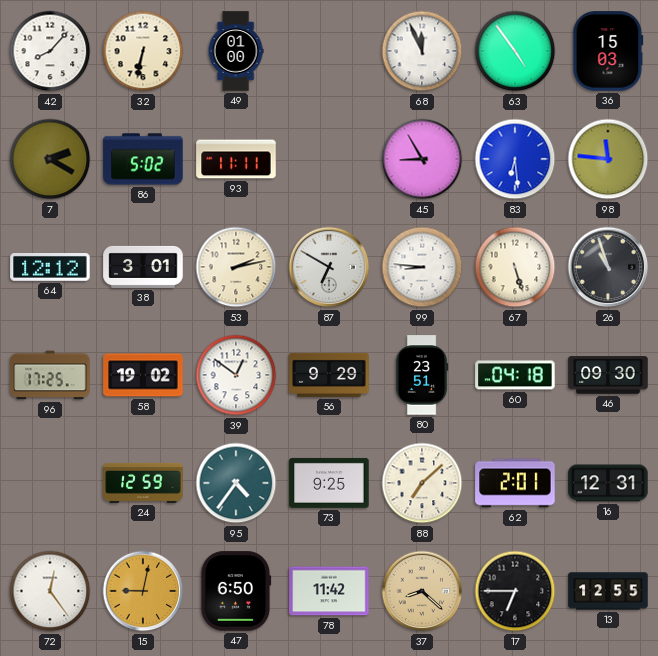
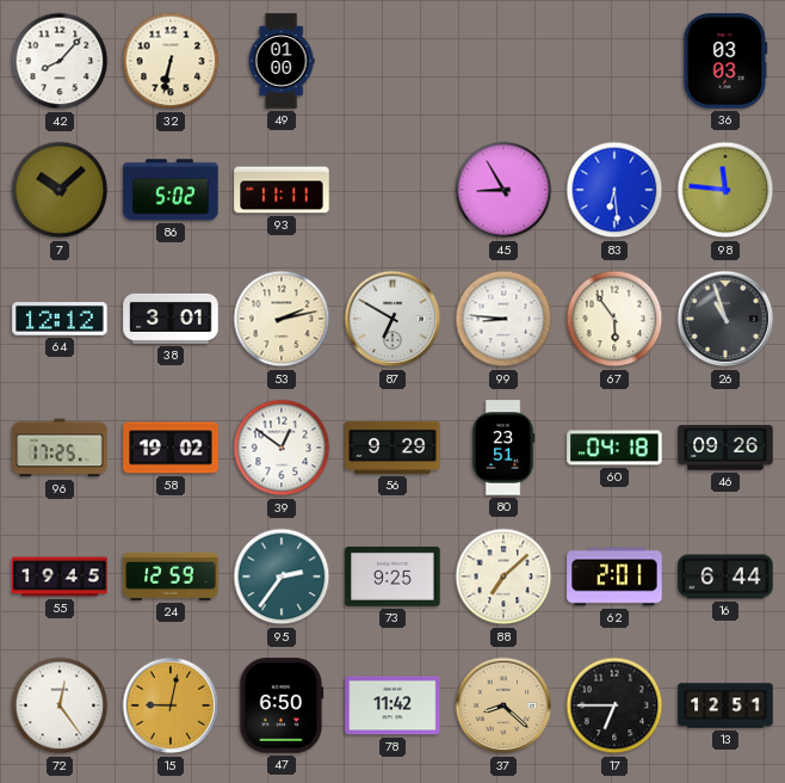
68: 11:56 -> none (422, 51)
63: 4:54 -> none (515, 51)
36: 15:03 -> 03:03 (725, 61)
7: 2:20 -> 10:08 (60, 190)
67: 5:27 -> 5:54 (614, 319)
46: 09:30 -> 09:26 (725, 448)
55: none -> 19:45 (60, 577)
95: 4:36 -> 2:36 (282, 577)
16: 12:31 -> 6:44 (725, 577)
13: 12:55 -> 12:51 (725, 705)
